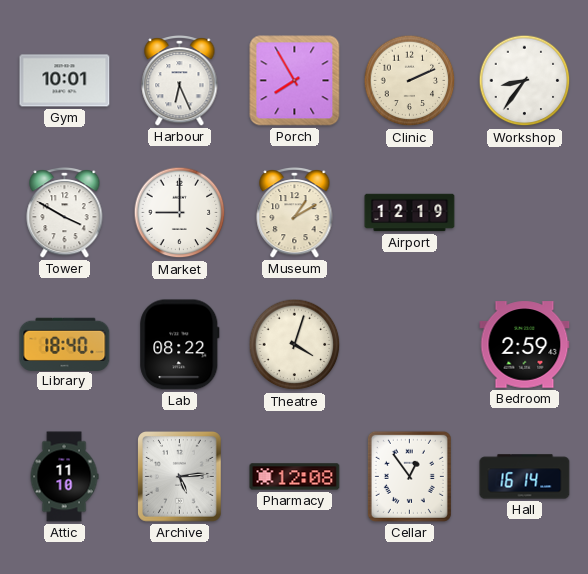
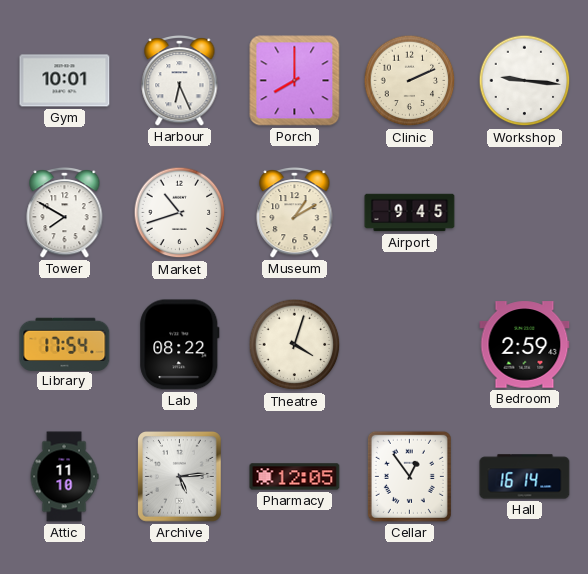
Porch: 7:55 -> 8:00 (295, 81)
Workshop: 8:36 -> 9:16 (525, 81)
Tower: 3:50 -> 7:50 (65, 213)
Market: 9:00 -> 10:42 (180, 213)
Airport: 12:19 -> 9:45 (410, 213)
Library: 18:40 -> 17:54 (65, 344)
Pharmacy: 12:08 -> 12:05 (295, 477)
